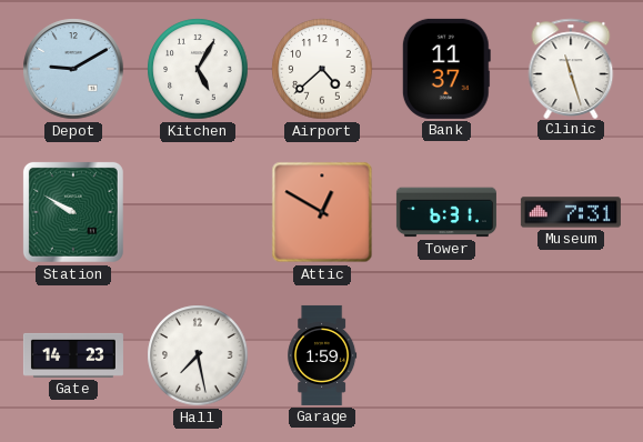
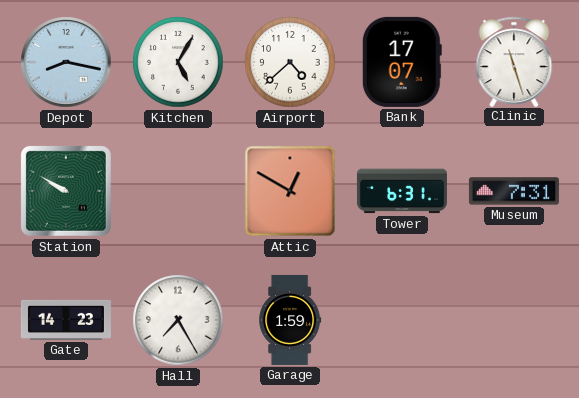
Depot: 9:10 -> 8:17 (66, 62)
Bank: 11:37 -> 17:07 (402, 62)
Hall: 7:28 -> 7:25 (178, 320)
